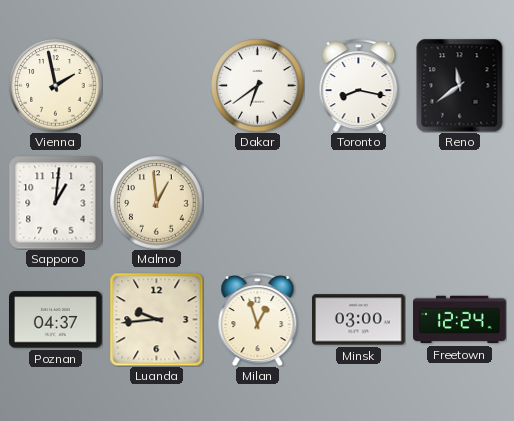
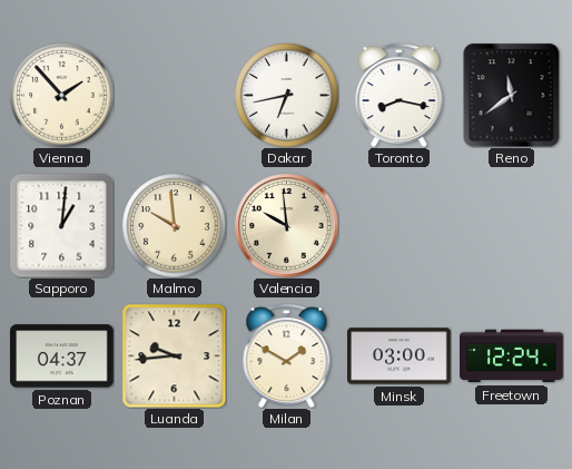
Vienna: 1:58 -> 1:53 (61, 95)
Dakar: 6:39 -> 6:43 (286, 95)
Malmo: 12:59 -> 9:59 (174, 225)
Valencia: none -> 9:59 (286, 225)
Milan: 12:57 -> 1:50 (287, 355)
